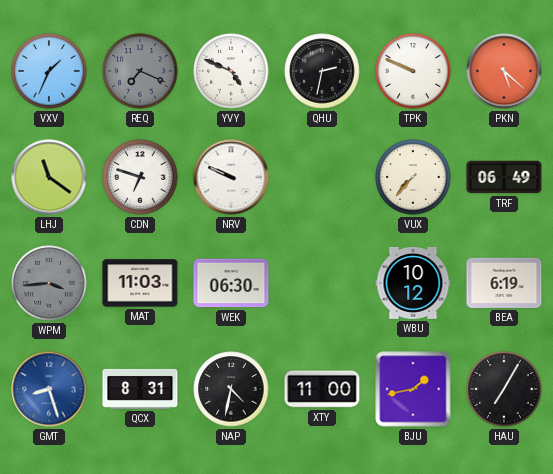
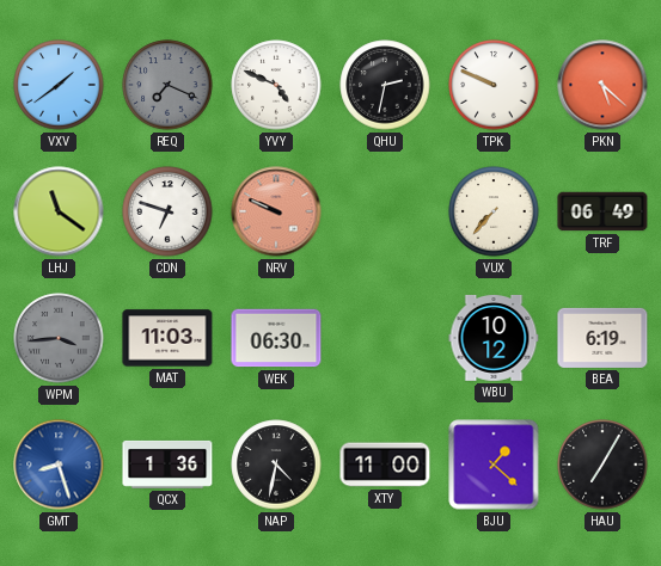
VXV: 1:34 -> 1:39 (59, 85)
NRV dial: white -> salmon (276, 211)
QCX: 8:31 -> 1:36 (167, 465)
BJU: 1:43 -> 1:22 (494, 465)
